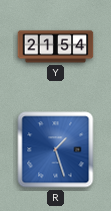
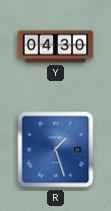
Y: 21:54 -> 04:30 (56, 47)
